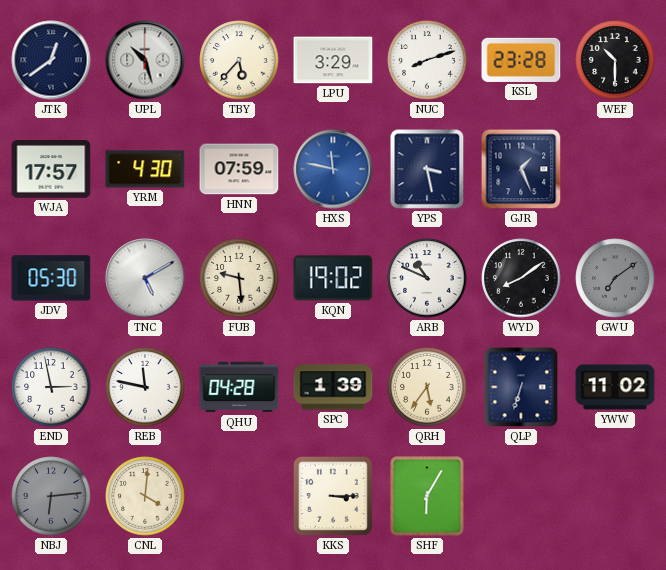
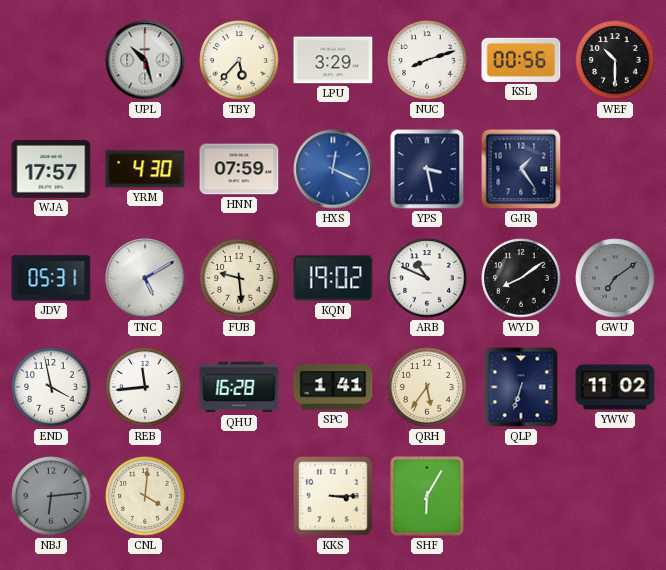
JTK: 12:39 -> none (51, 60)
KSL: 23:28 -> 00:56 (521, 60)
HXS: 11:47 -> 12:19 (333, 169)
GJR: 1:26 -> 1:24 (521, 169)
JDV: 05:30 -> 05:31 (51, 278)
END: 2:58 -> 3:58 (51, 387)
REB: 11:47 -> 11:44 (145, 387)
QHU: 04:28 -> 16:28 (239, 387)
SPC: 1:39 -> 1:41 (333, 387)
